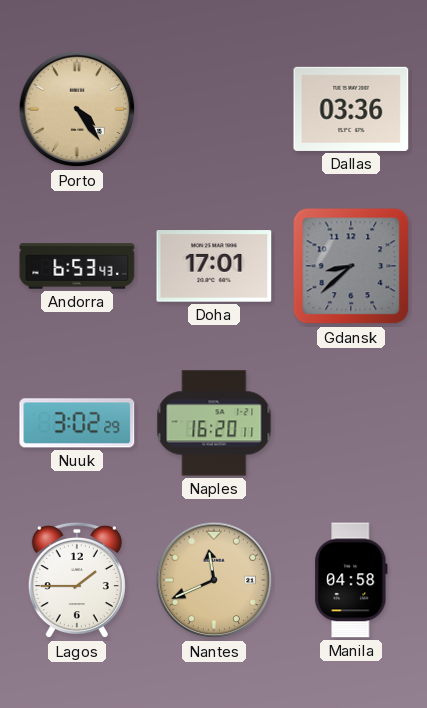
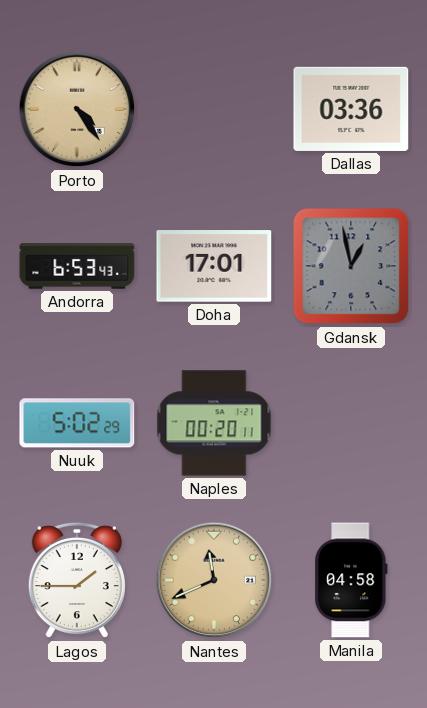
Gdansk: 8:38 -> 12:58 (351, 266)
Nuuk: 3:02 -> 5:02 (77, 423)
Naples: 16:20 -> 00:20 (214, 423)
